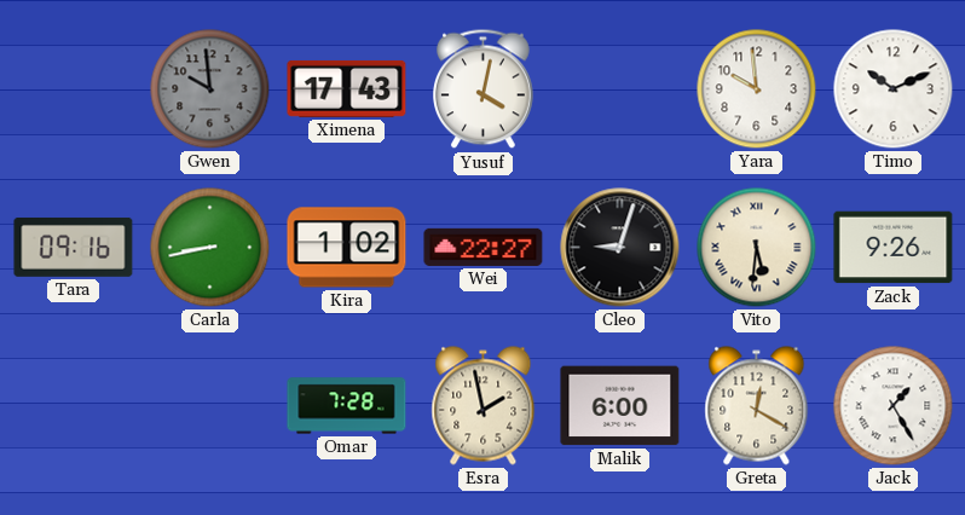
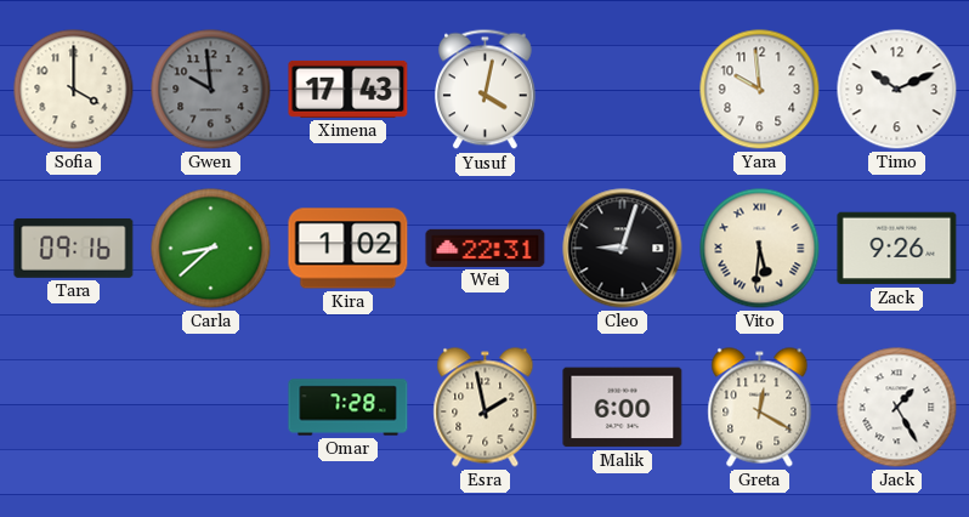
Sofia: none -> 4:00 (74, 90)
Carla: 8:43 -> 8:38 (211, 249)
Wei: 22:27 -> 22:31 (486, 248)
